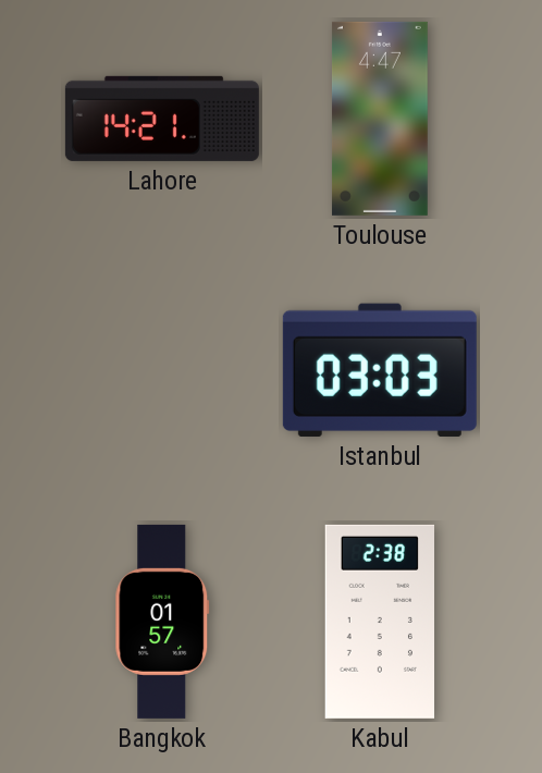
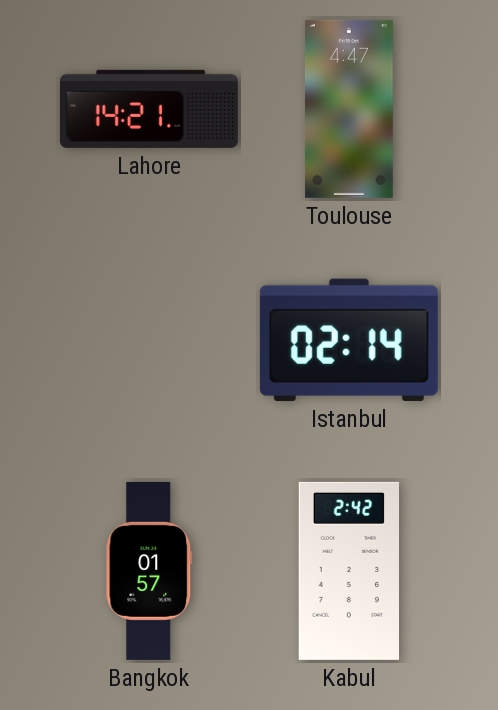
Istanbul: 03:03 -> 02:14 (349, 340)
Kabul: 2:38 -> 2:42 (349, 571)
